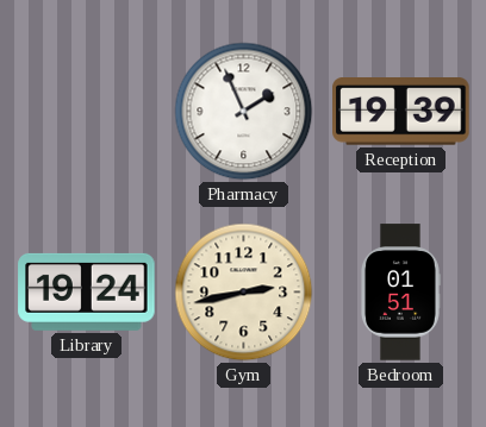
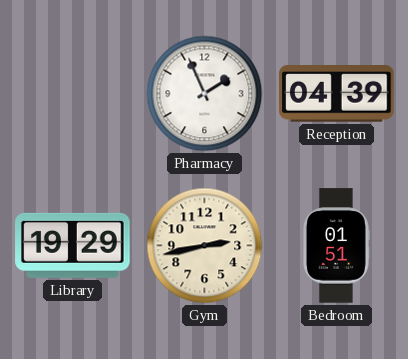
Reception: 19:39 -> 04:39 (337, 94)
Library: 19:24 -> 19:29 (73, 245)
